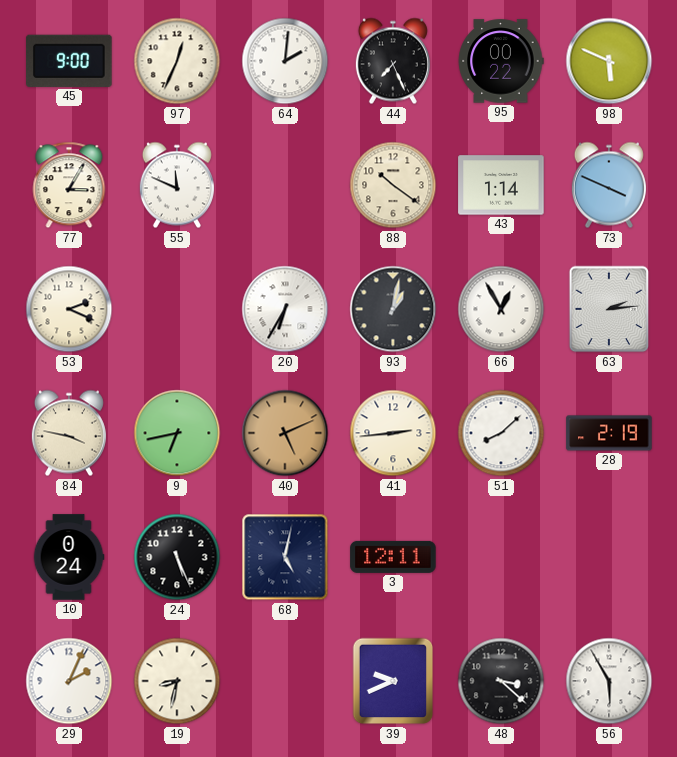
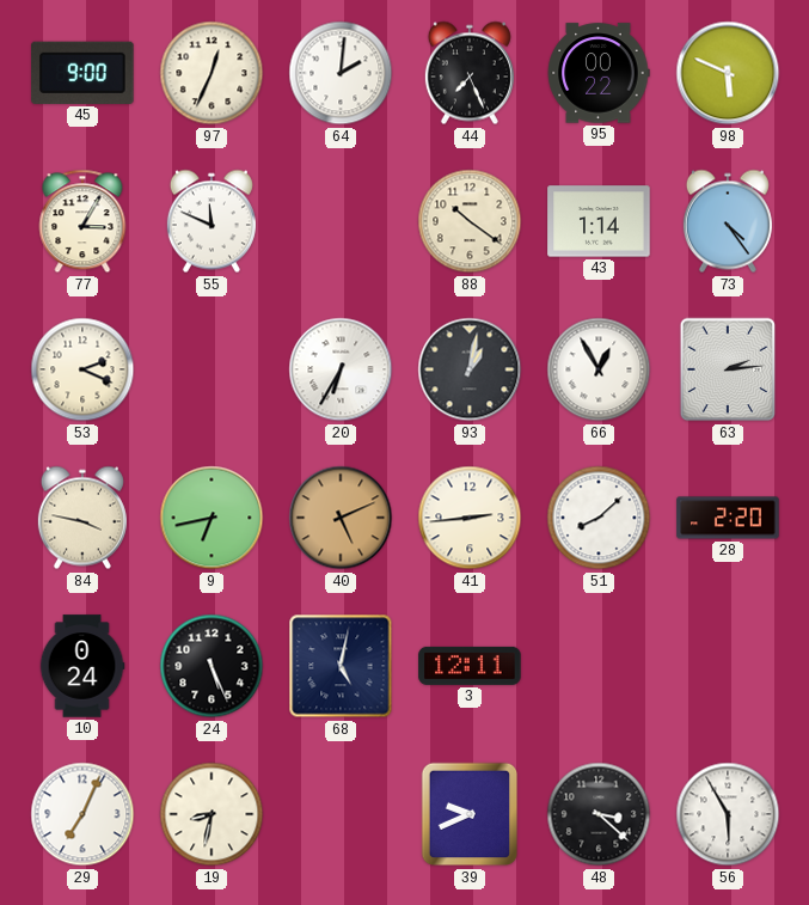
73: 3:49 -> 4:24 (728, 221)
28: 2:19 -> 2:20 (728, 518)
29: 2:04 -> 7:04 (82, 814)
